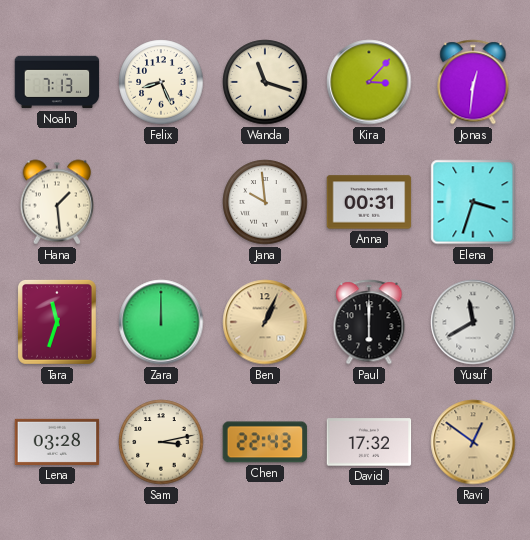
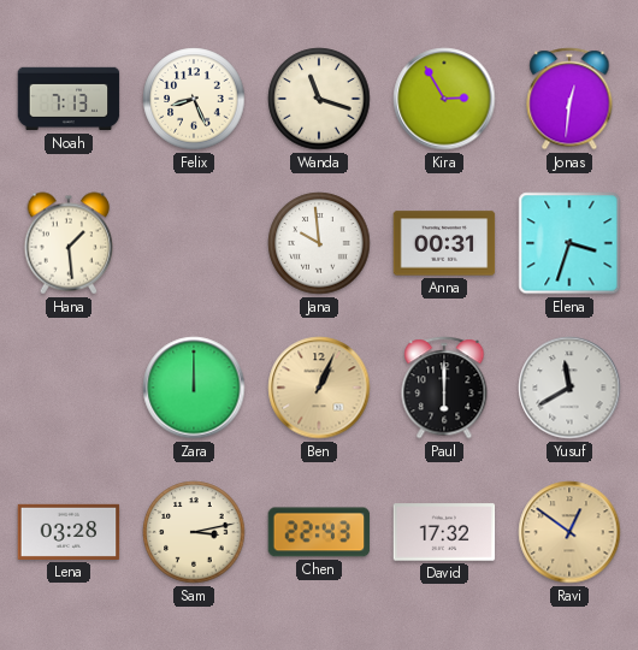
Kira: 3:07 -> 2:55 (444, 99)
Tara: 11:33 -> none (57, 322)
